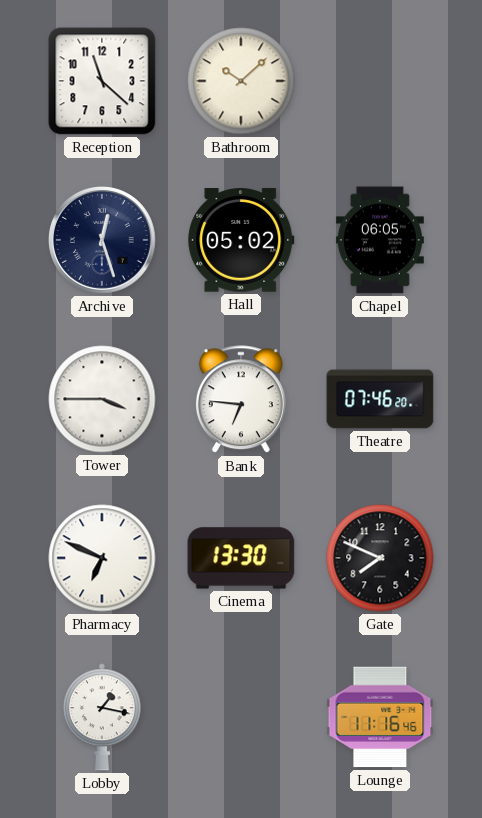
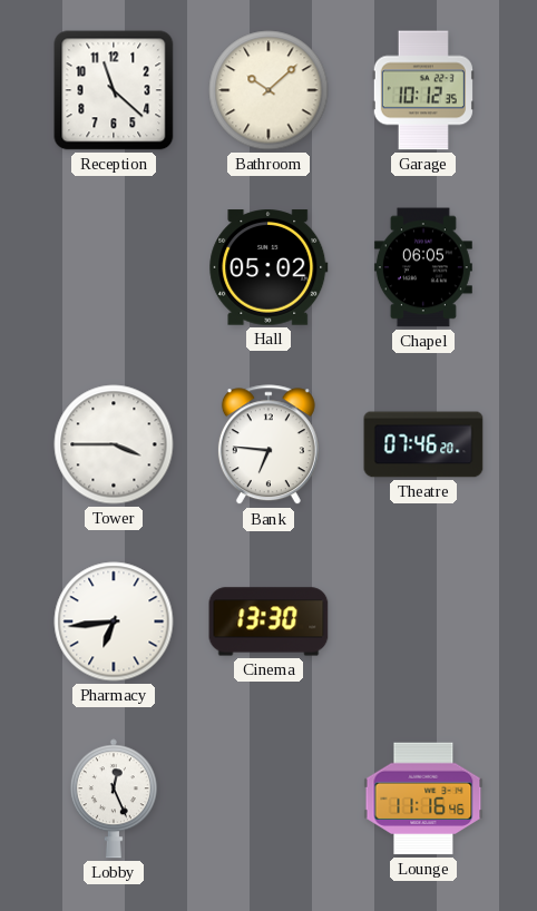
Garage: none -> 10:12 (423, 90)
Archive: 12:27 -> none (102, 240)
Pharmacy: 6:49 -> 6:44 (114, 621)
Gate: 7:49 -> none (380, 558)
Lobby: 1:17 -> 12:26 (114, 799)
